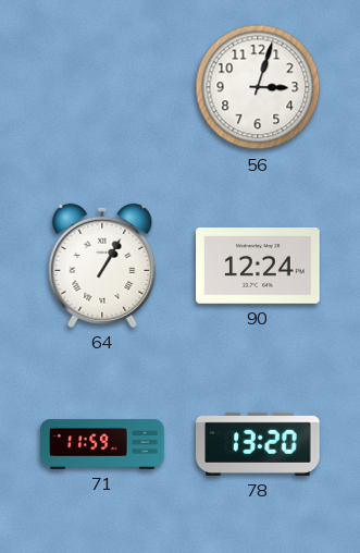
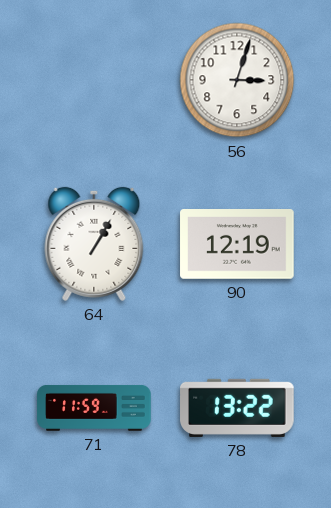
90: 12:24 -> 12:19 (237, 244)
78: 13:20 -> 13:22 (237, 408)
